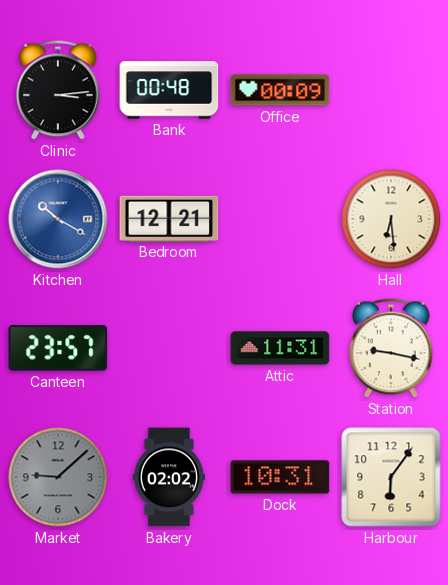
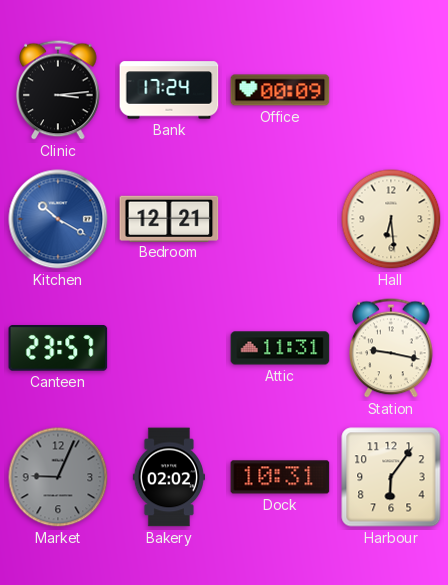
Bank: 00:48 -> 17:24 (169, 90)
Market: 9:08 -> 9:04 (58, 477)
